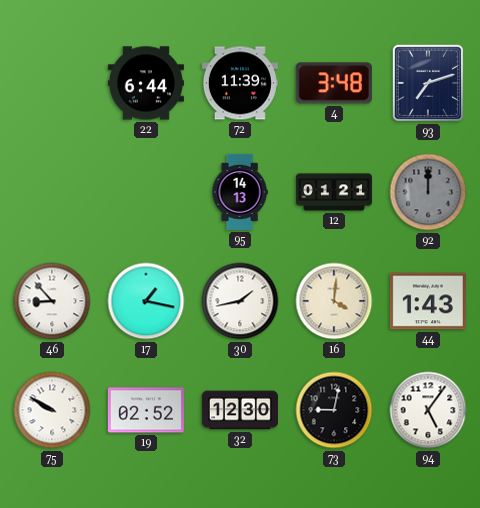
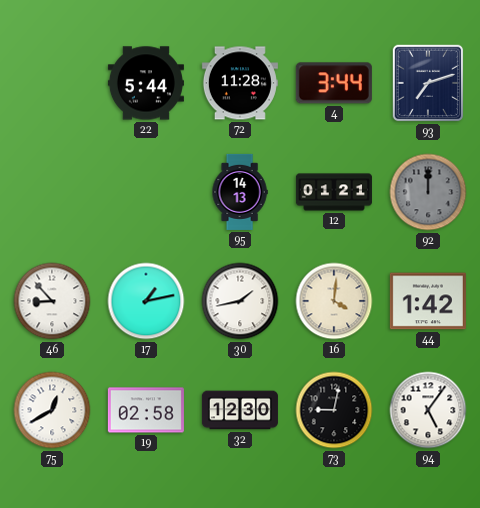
22: 6:44 -> 5:44 (146, 83)
72: 11:39 -> 11:28 (240, 83)
4: 3:48 -> 3:44 (334, 83)
17: 1:17 -> 1:13 (146, 301)
44: 1:43 -> 1:42 (428, 301)
75: 9:50 -> 12:40 (52, 410)
19: 02:52 -> 02:58 (146, 410)
